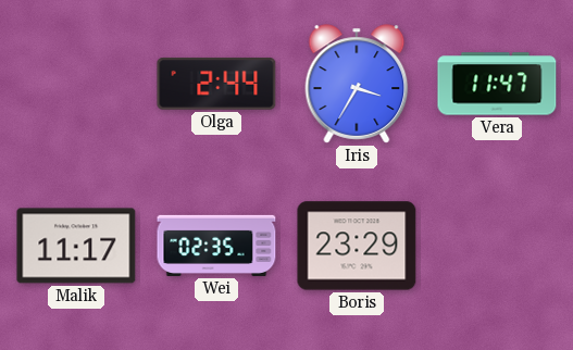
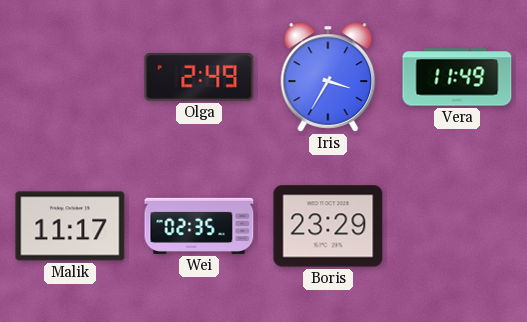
Olga: 2:44 -> 2:49 (199, 77)
Vera: 11:47 -> 11:49 (457, 77)
